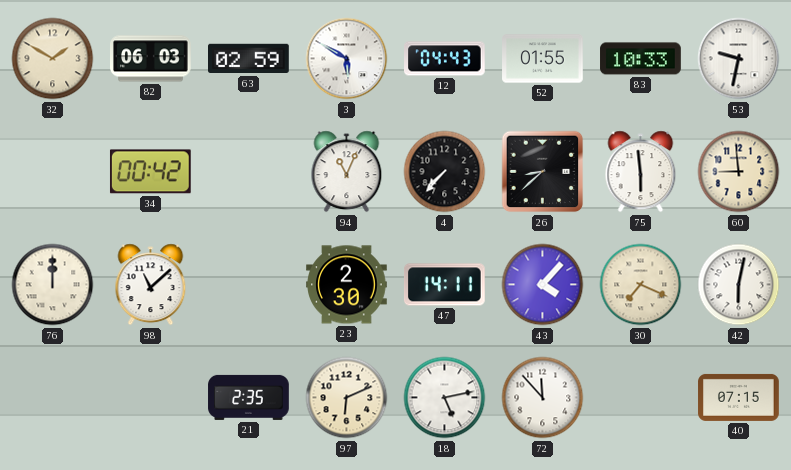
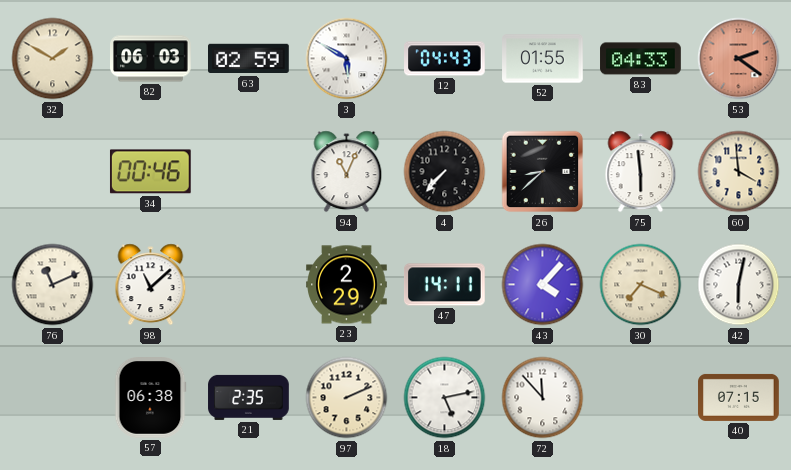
83: 10:33 -> 04:33 (641, 59)
53: 9:32 -> 2:21 (739, 59)
53 dial: white -> salmon (739, 59)
34: 00:42 -> 00:46 (150, 172)
60: 8:59 -> 3:59 (739, 172)
76: 12:00 -> 11:11 (53, 285)
23: 2:30 -> 2:29 (347, 285)
57: none -> 06:38 (150, 398)
97: 6:11 -> 2:11 (347, 398)
